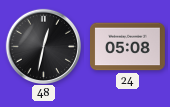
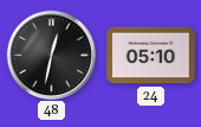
24: 05:08 -> 05:10 (151, 56)
